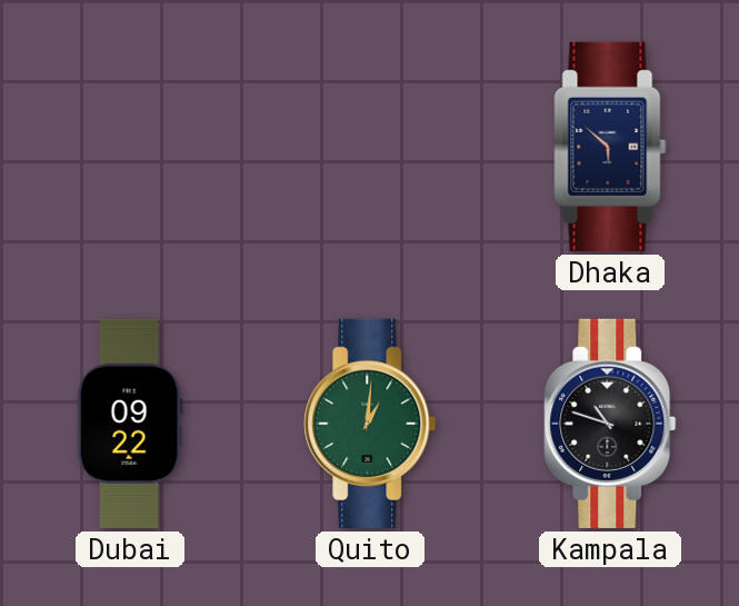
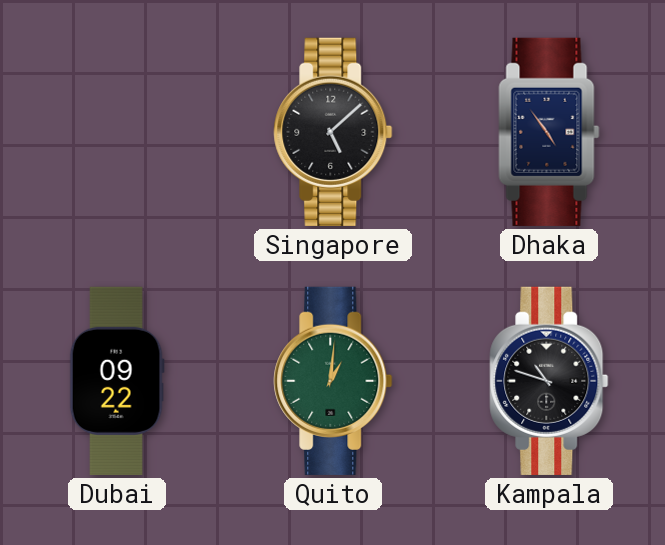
Singapore: none -> 5:08 (333, 132)
Dhaka: 5:52 -> 4:54 (549, 132)
